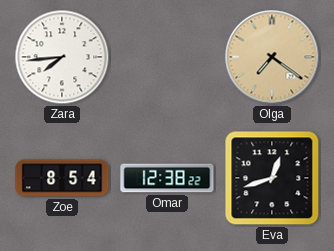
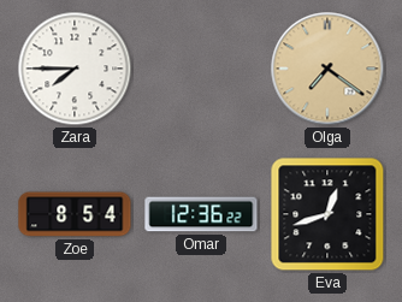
Zara: 7:44 -> 7:45 (75, 69)
Omar: 12:38 -> 12:36 (201, 214)
